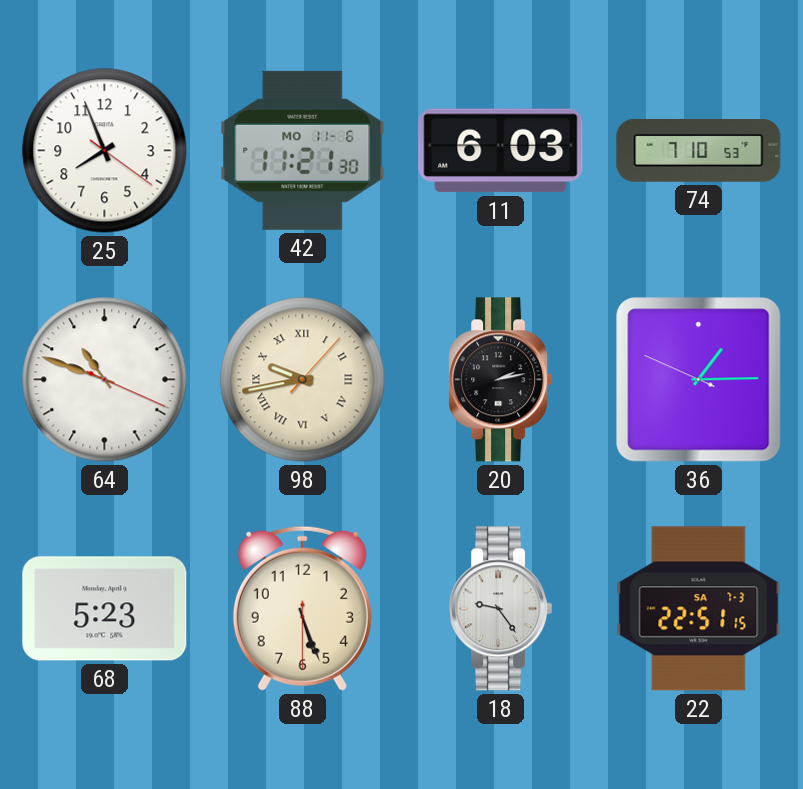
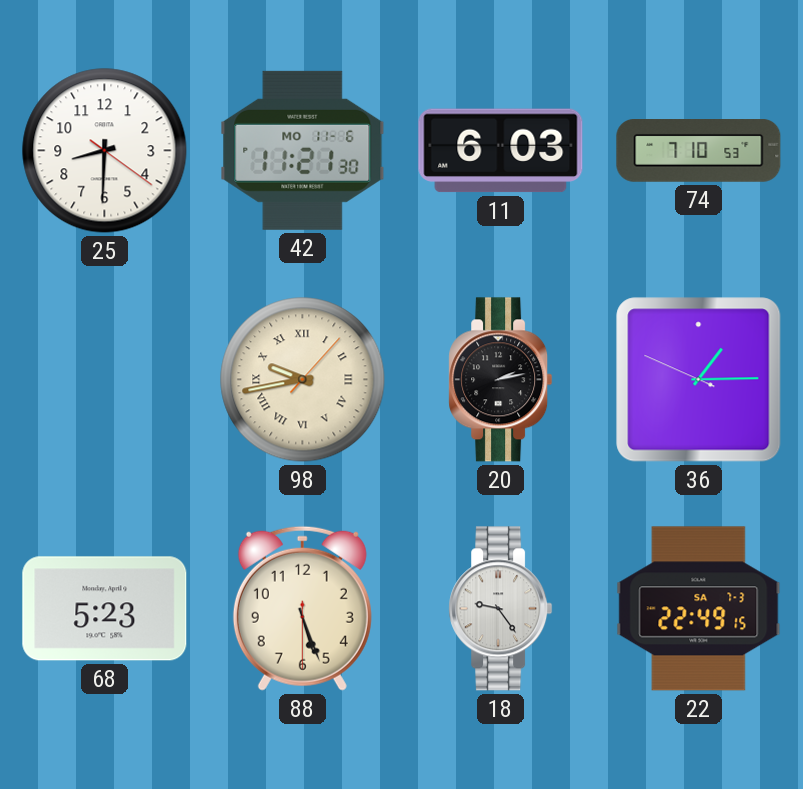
25: 7:56 -> 8:30 (105, 151)
64: 10:48 -> none (105, 380)
22: 22:51 -> 22:49 (699, 609)
